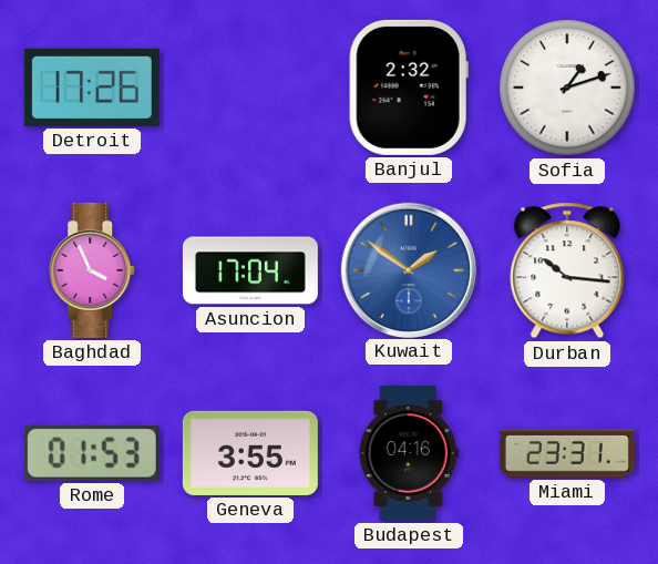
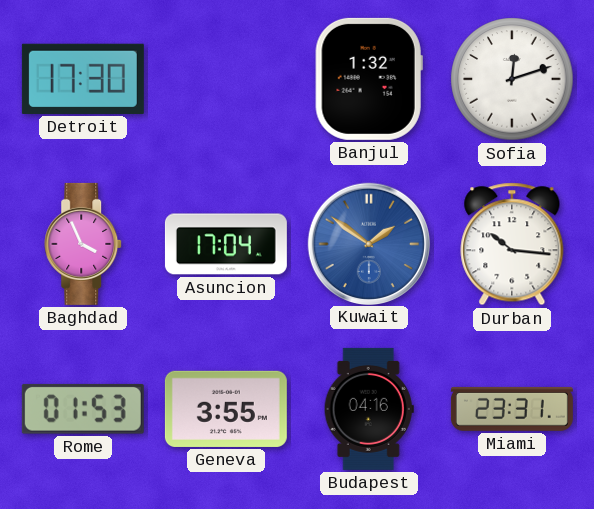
Detroit: 17:26 -> 17:30 (83, 79)
Banjul: 2:32 -> 1:32 (369, 79)
Sofia: 1:12 -> 12:12 (512, 79)
